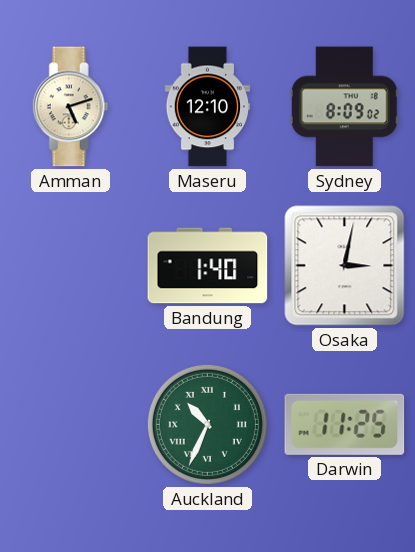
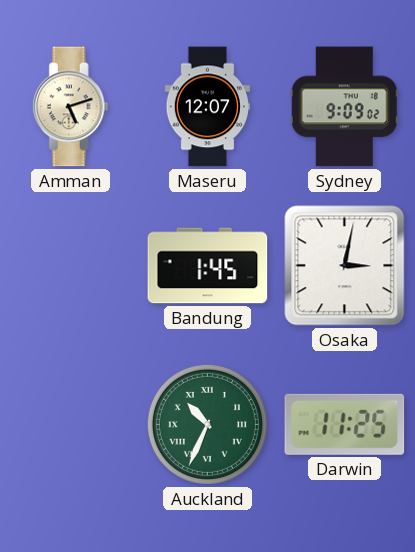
Maseru: 12:10 -> 12:07 (207, 107)
Sydney: 8:09 -> 9:09 (344, 107)
Bandung: 1:40 -> 1:45 (208, 266)
